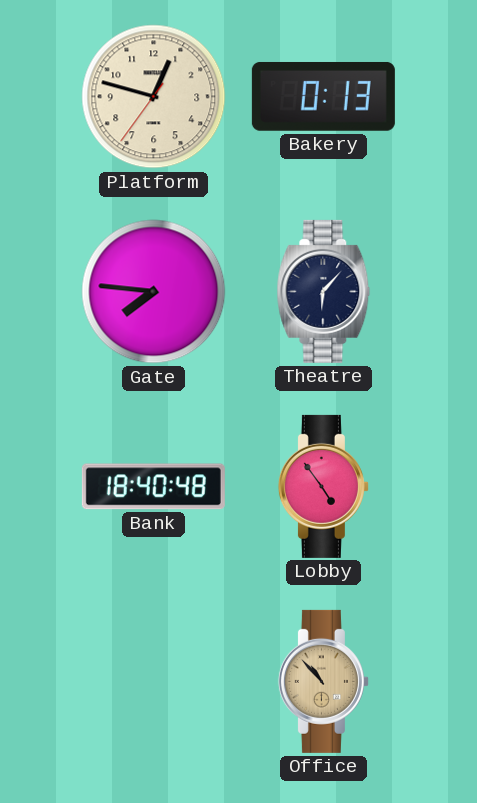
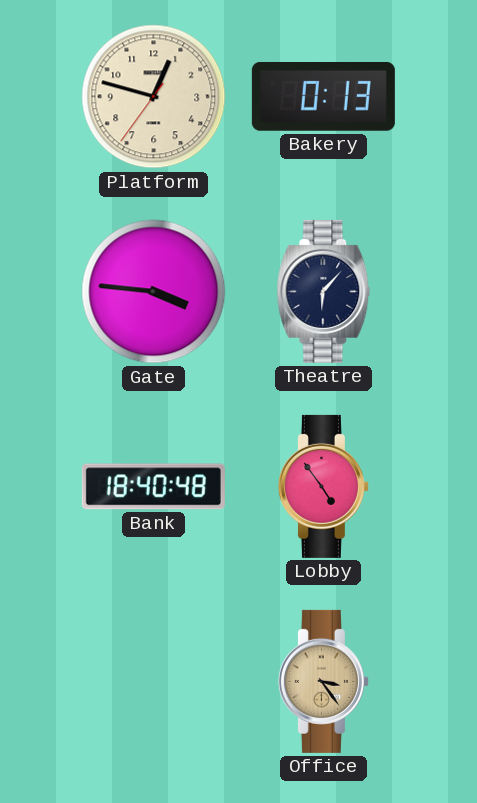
Gate: 7:46 -> 3:46 (154, 292)
Office: 10:53 -> 3:24 (323, 681)
